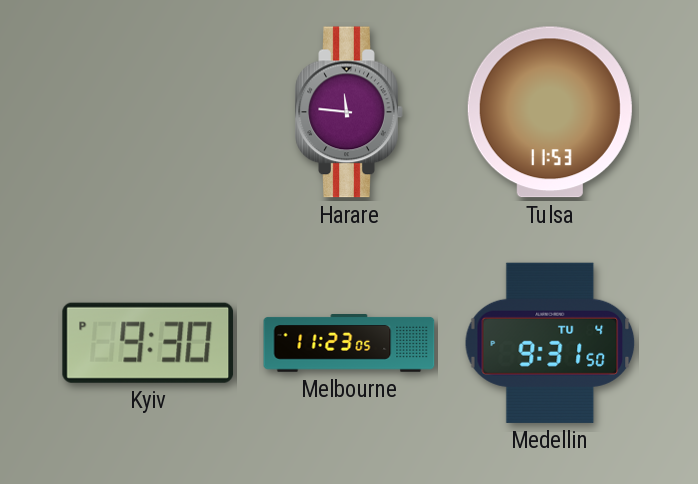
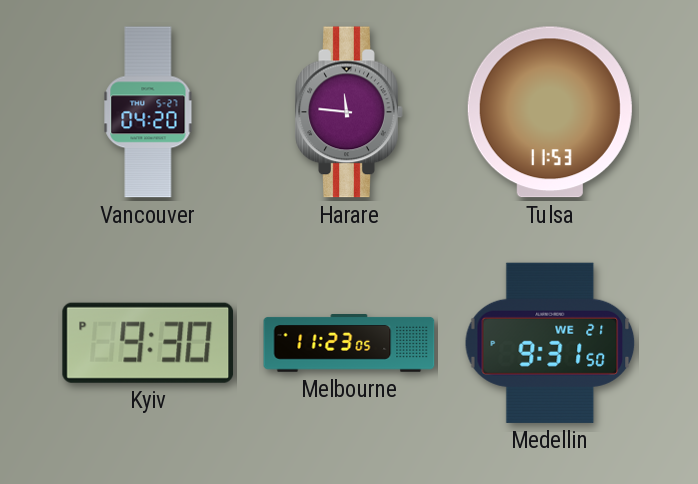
Vancouver: none -> 04:20 (148, 112)
Medellin date: TU 4 -> WE 21 (550, 343)
